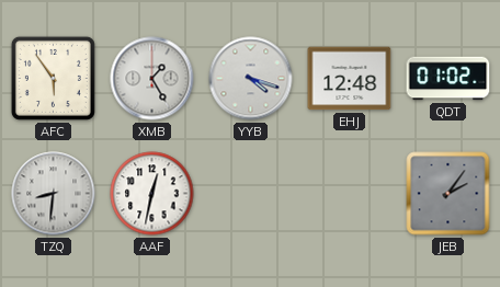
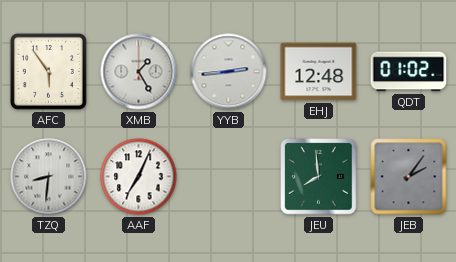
YYB: 4:18 -> 2:44 (229, 72)
AAF: 12:32 -> 7:04 (139, 177)
JEU: none -> 7:59 (319, 177)
